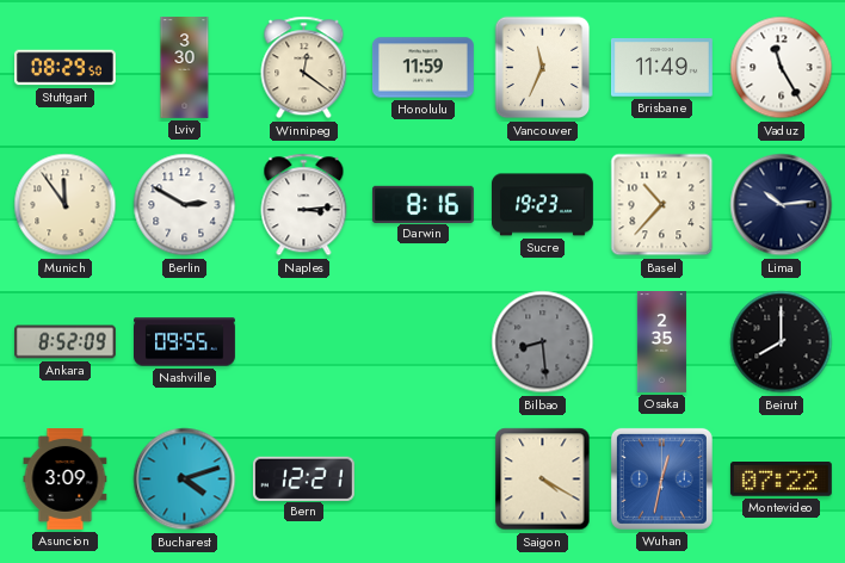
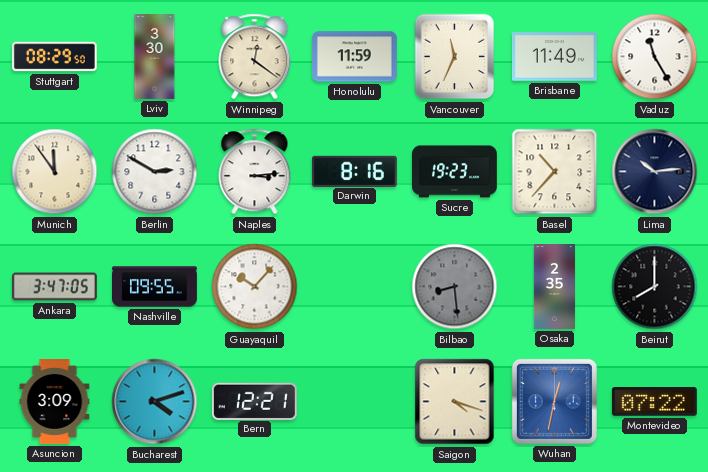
Ankara: 8:52 -> 3:47 (55, 287)
Guayaquil: none -> 10:07 (255, 287)
Saigon: 4:20 -> 4:18 (455, 402)
